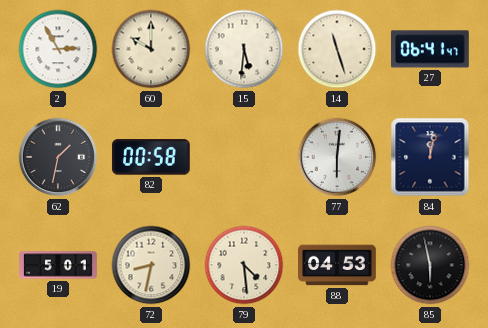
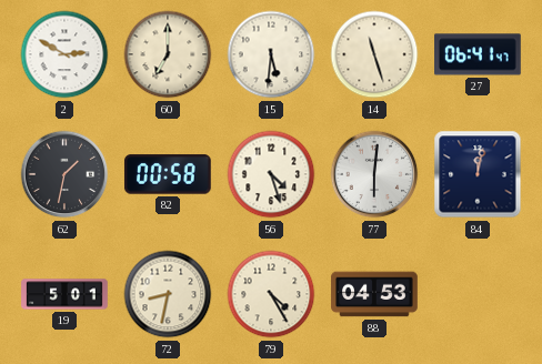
2: 2:55 -> 2:50 (64, 54)
60: 10:00 -> 7:00 (168, 54)
56: none -> 4:27 (271, 174)
79: 4:29 -> 4:25 (271, 294)
85: 5:58 -> none (430, 265)
